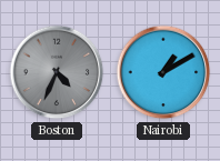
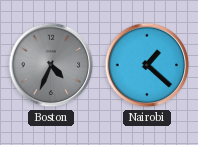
Nairobi: 1:10 -> 1:22 (147, 65)
